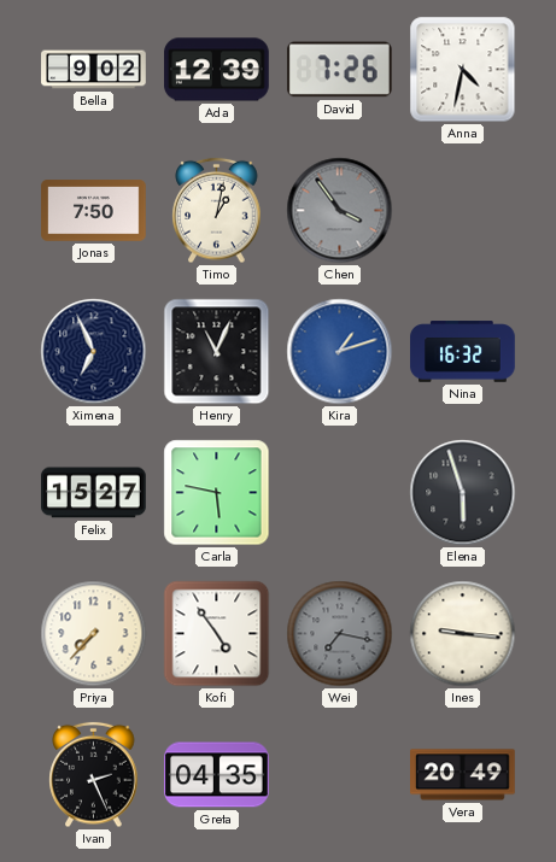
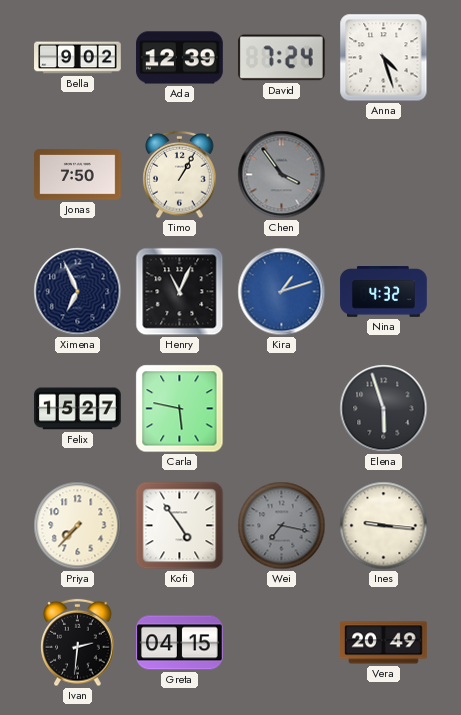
David: 7:26 -> 7:24 (281, 58)
Anna: 4:32 -> 4:27 (384, 58)
Timo: 1:02 -> 1:05 (180, 175)
Nina: 16:32 -> 4:32 (384, 292)
Ivan: 2:26 -> 2:31 (78, 643)
Greta: 04:35 -> 04:15 (180, 643)
